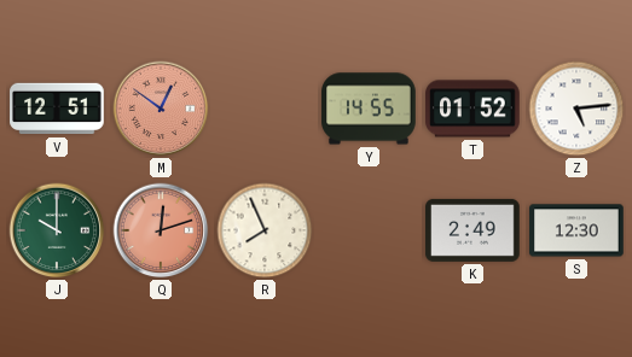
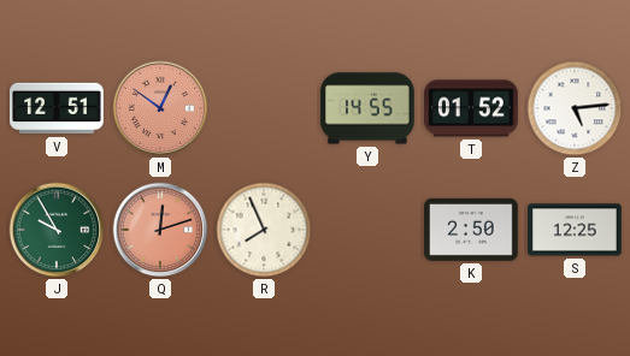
J: 10:00 -> 9:55 (57, 230)
K: 2:49 -> 2:50 (471, 230)
S: 12:30 -> 12:25 (575, 230)
